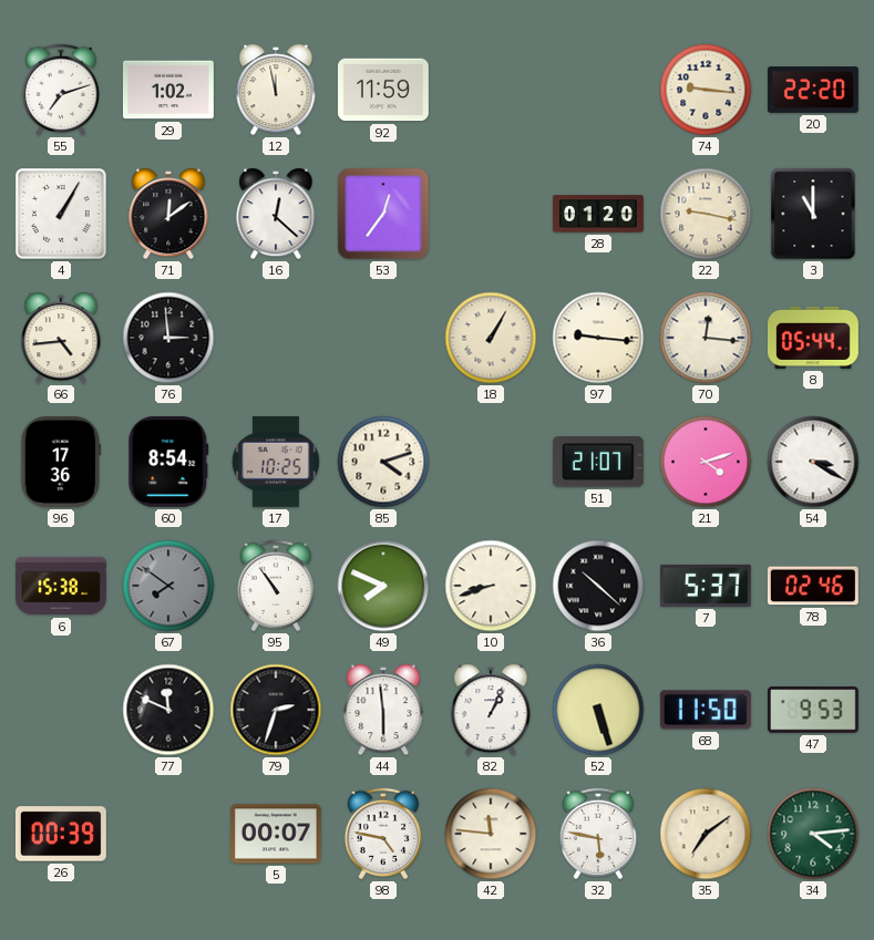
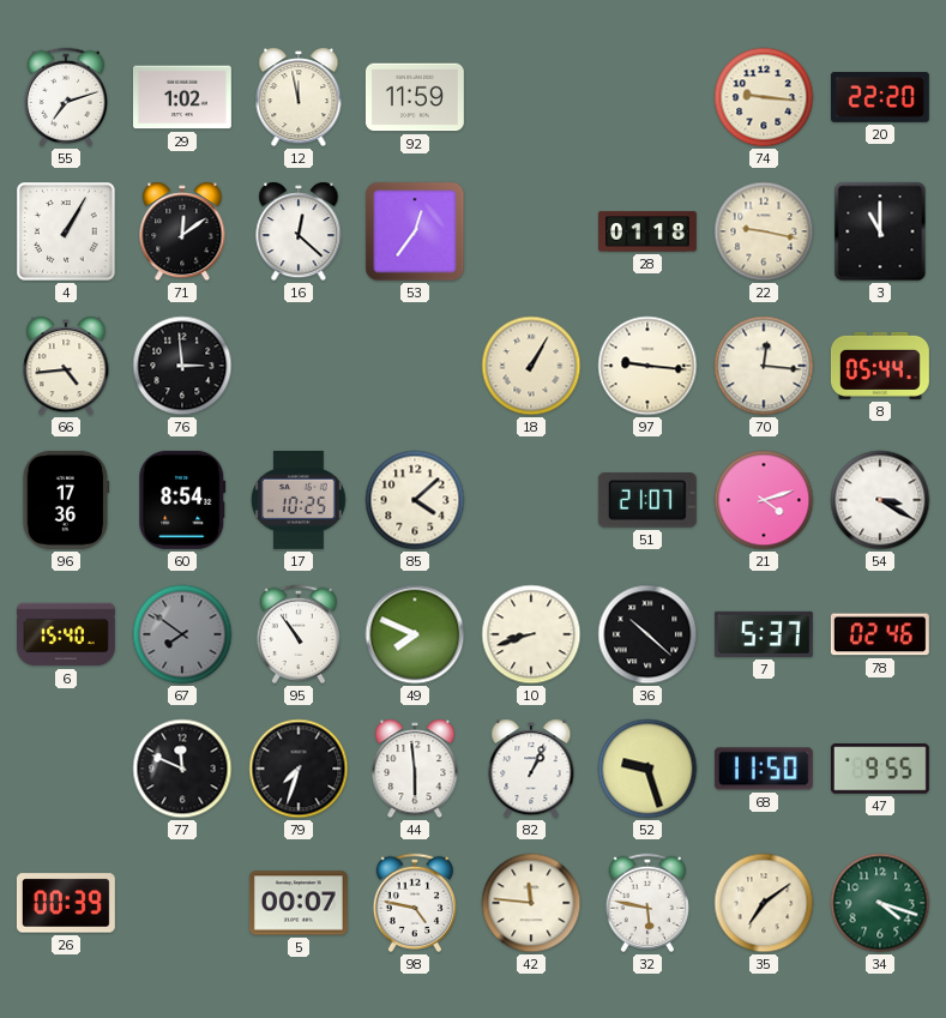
28: 01:20 -> 01:18 (647, 231)
85: 4:12 -> 4:08 (415, 500)
6: 15:38 -> 15:40 (67, 634)
79: 2:33 -> 7:33 (299, 769)
52: 5:27 -> 9:27 (647, 769)
47: 9:53 -> 9:55 (880, 769)
34: 4:14 -> 4:18 (880, 903)
